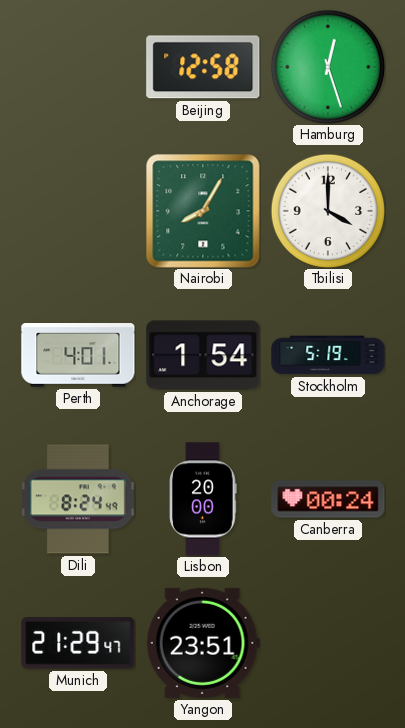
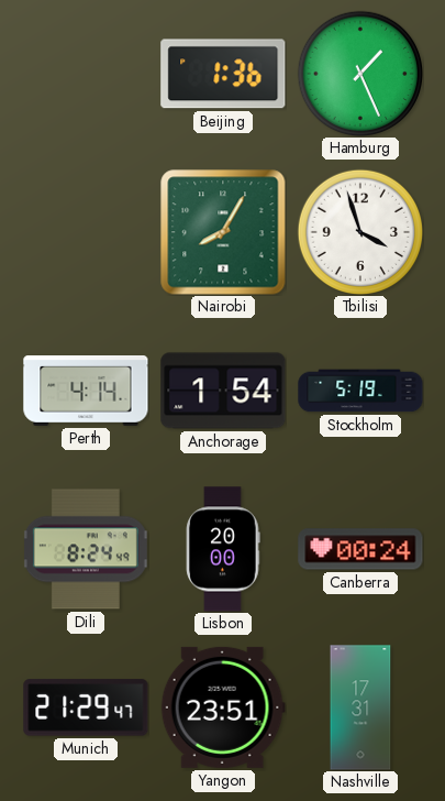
Beijing: 12:58 -> 1:36 (223, 74)
Hamburg: 12:27 -> 1:26 (359, 73)
Tbilisi: 4:00 -> 3:57 (359, 231)
Perth: 4:01 -> 4:14 (86, 392)
Nashville: none -> 17:31 (360, 707)
